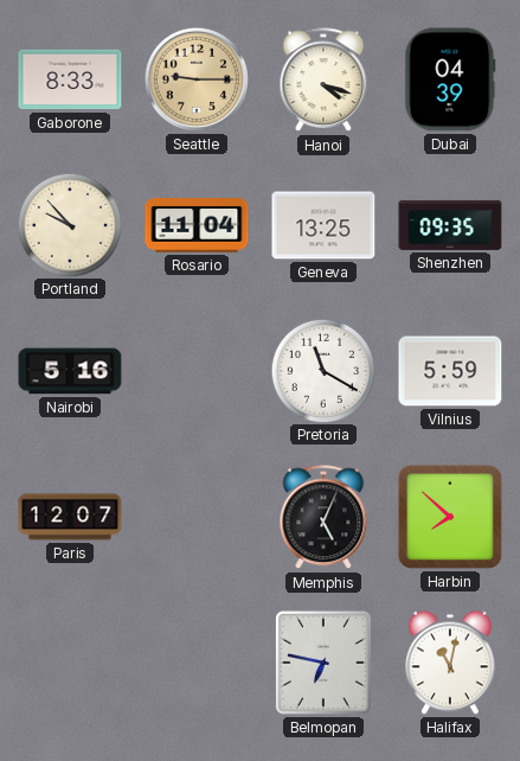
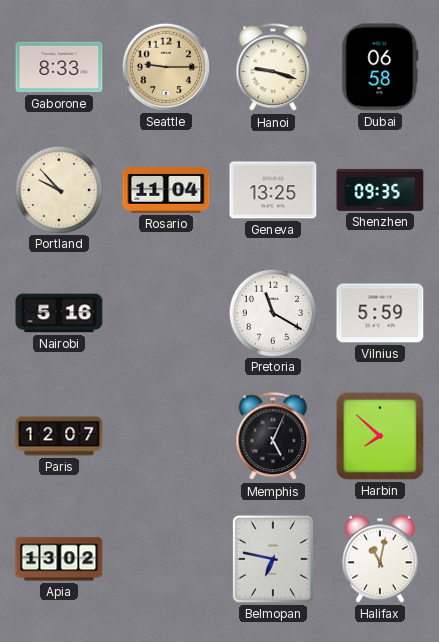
Hanoi: 4:18 -> 9:18 (273, 68)
Dubai: 04:39 -> 06:58 (380, 67)
Apia: none -> 13:02 (59, 559)
